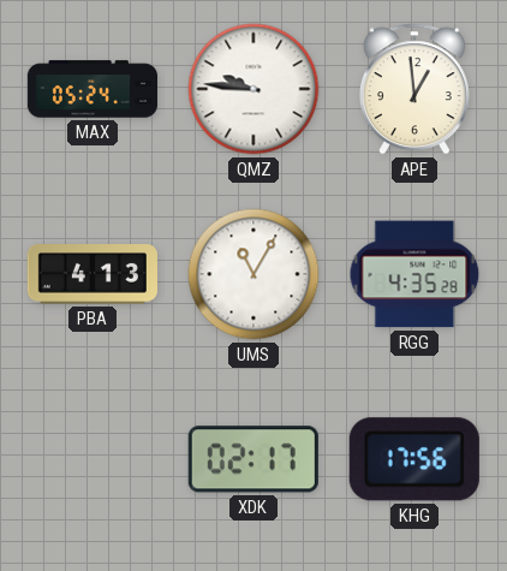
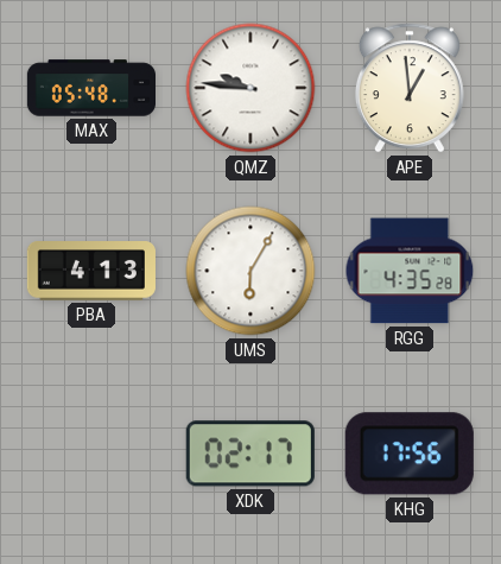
MAX: 05:24 -> 05:48 (90, 88)
UMS: 11:05 -> 6:05 (251, 271)
